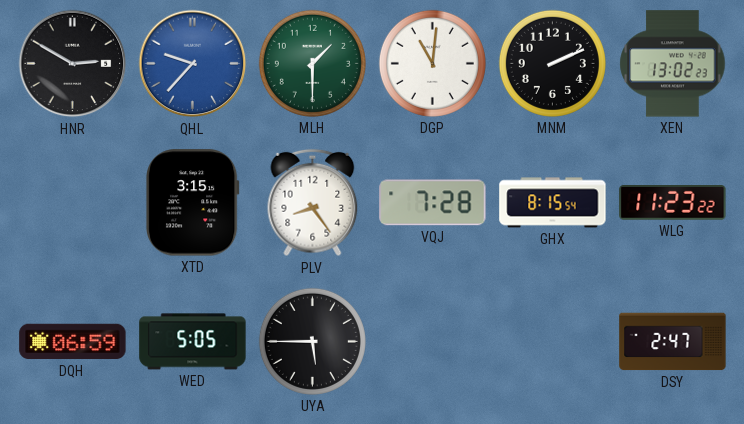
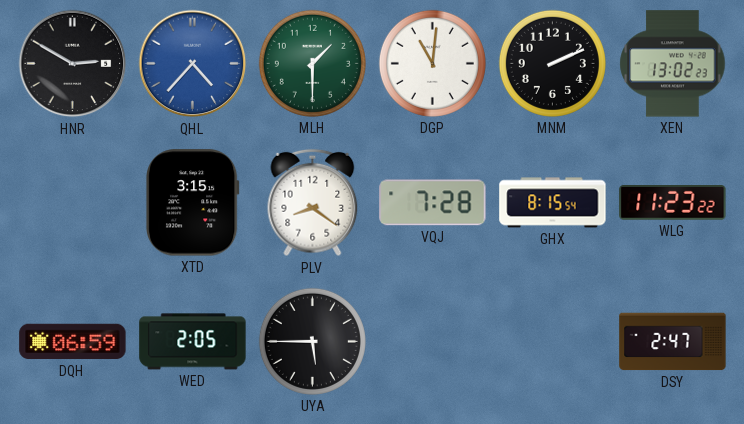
QHL: 9:37 -> 4:37 (193, 64)
PLV: 8:24 -> 8:21 (313, 203)
WED: 5:05 -> 2:05 (193, 342)
